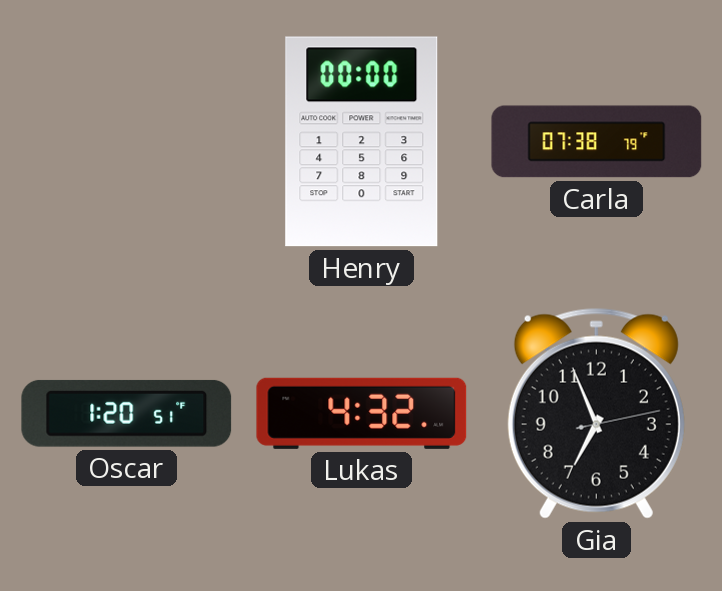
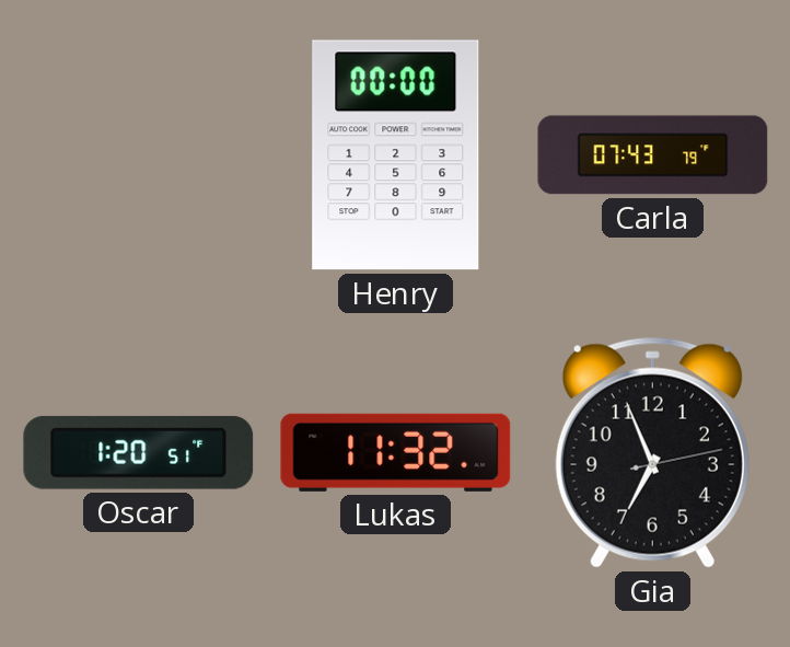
Carla: 07:38 -> 07:43 (653, 155)
Lukas: 4:32 -> 11:32 (396, 452)
